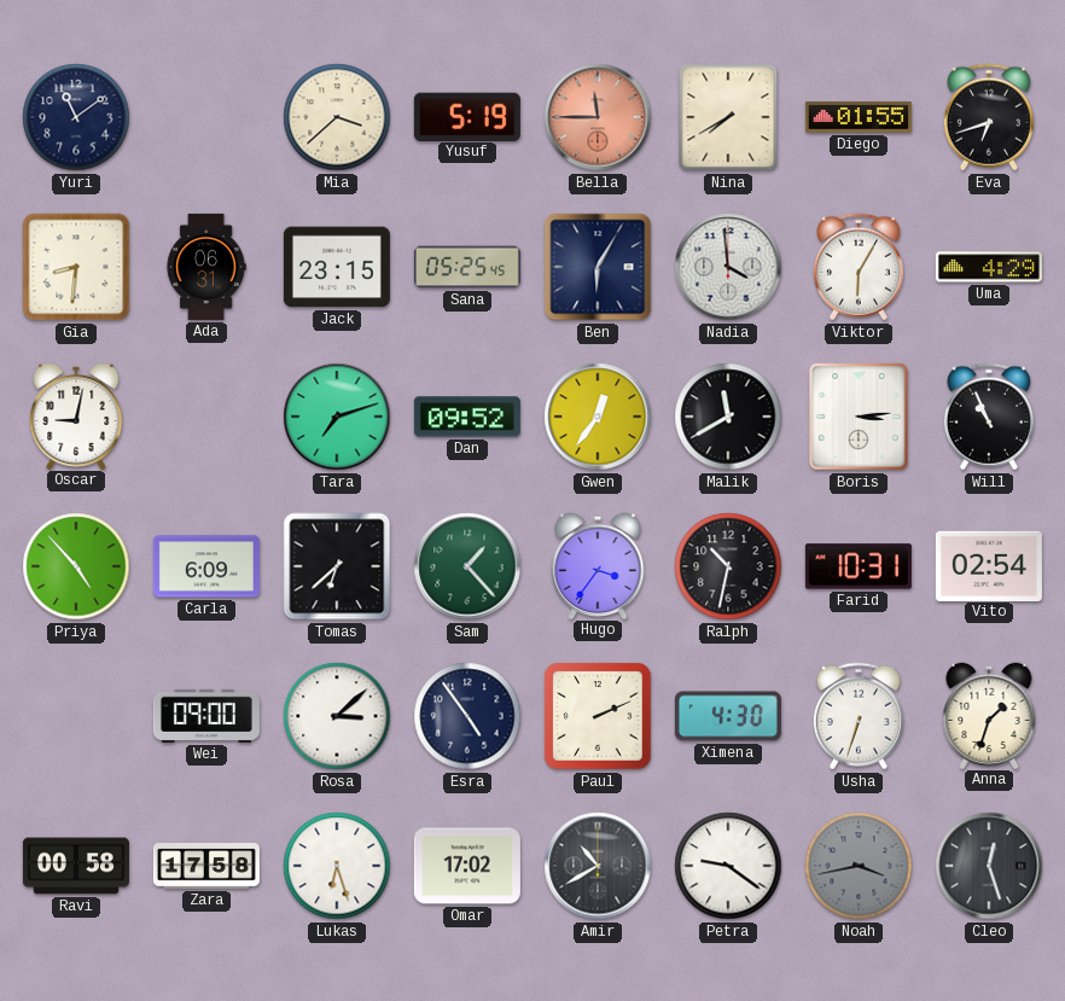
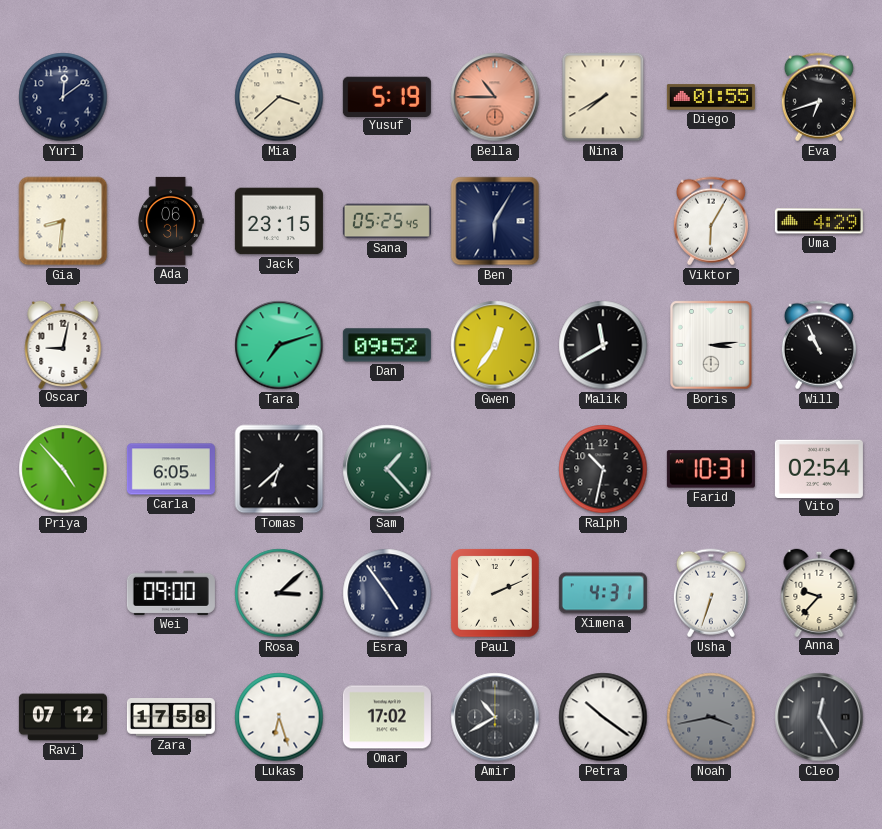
Yuri: 11:09 -> 12:09 (63, 97)
Bella: 11:45 -> 10:45 (495, 97)
Nadia: 3:59 -> none (728, 267)
Carla: 6:09 -> 6:05 (171, 469)
Hugo: 3:36 -> none (598, 565)
Ximena: 4:30 -> 4:31 (603, 593)
Anna: 1:33 -> 9:37 (819, 592)
Ravi: 00:58 -> 07:12 (63, 717)
Petra: 9:21 -> 10:21 (603, 717)
Cleo: 12:27 -> 12:25 (819, 717)
